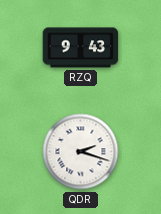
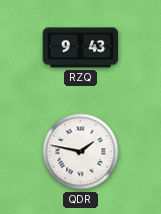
QDR: 2:18 -> 1:47 (81, 152)
